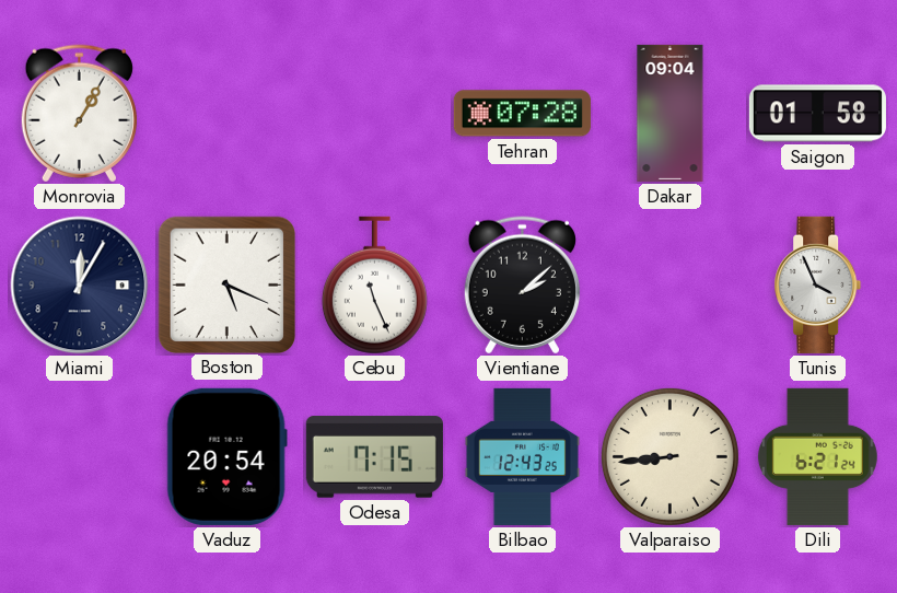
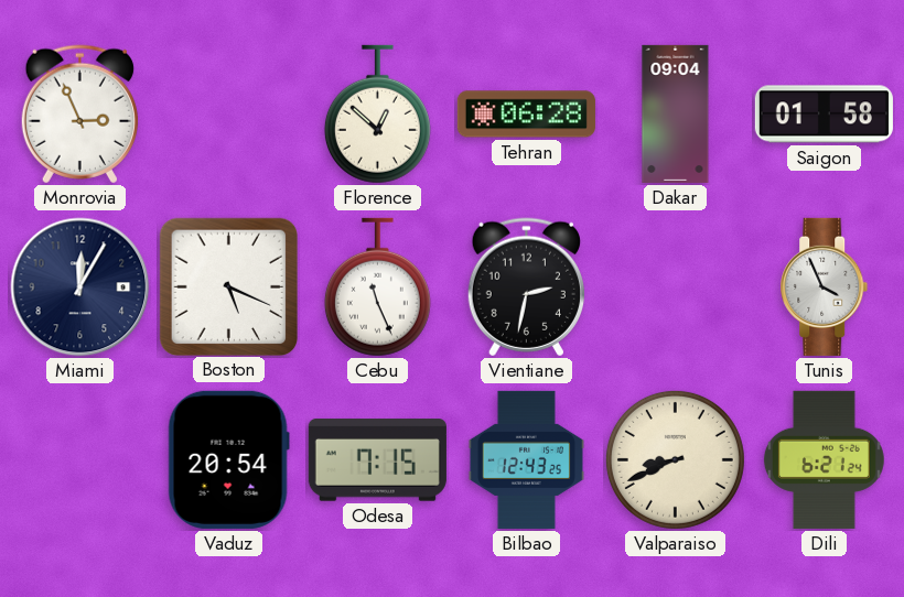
Monrovia: 1:05 -> 2:56 (79, 115)
Florence: none -> 12:52 (377, 115)
Tehran: 07:28 -> 06:28 (526, 115)
Vientiane: 2:08 -> 2:32 (526, 287)
Valparaiso: 8:44 -> 8:41 (675, 459)
